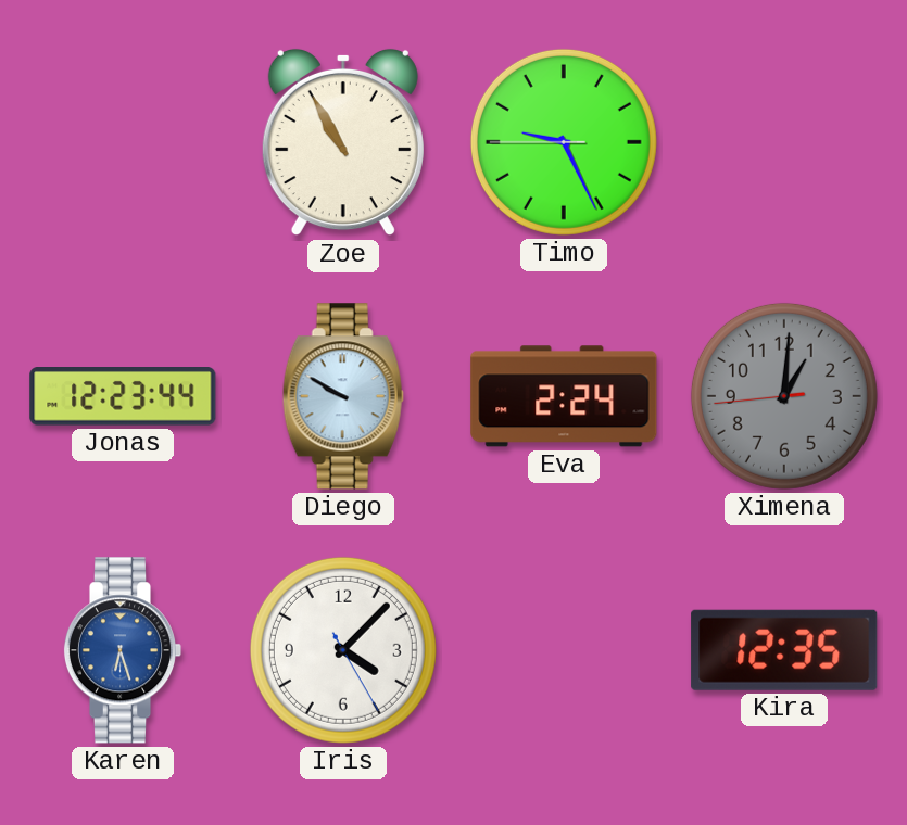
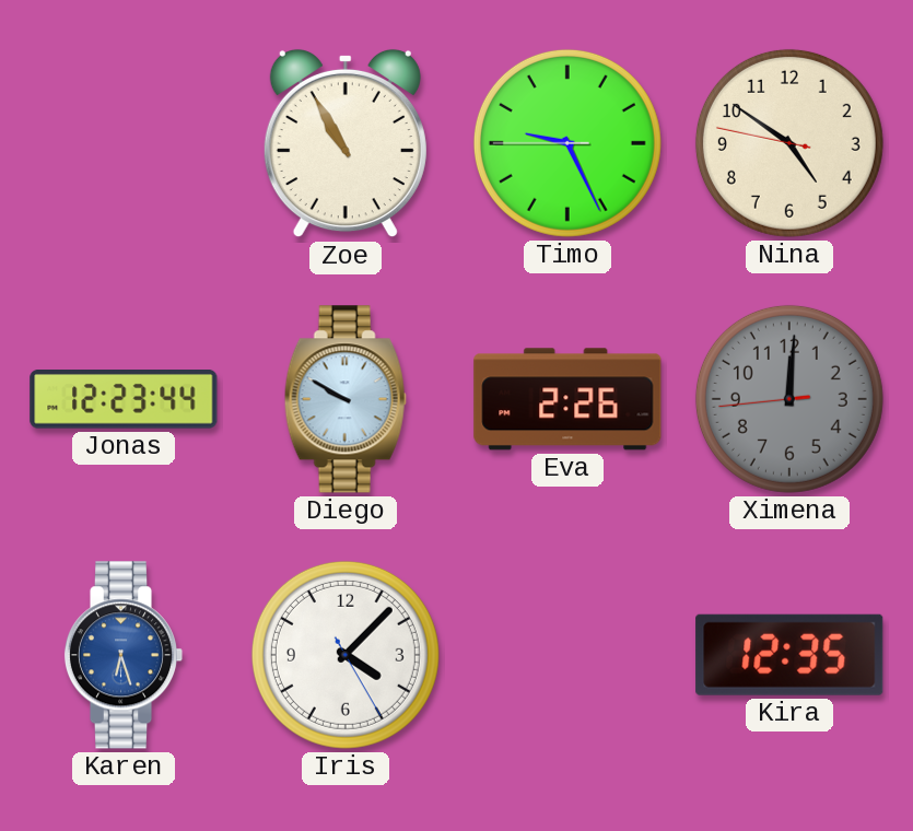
Nina: none -> 4:50 (789, 143)
Eva: 2:24 -> 2:26 (567, 399)
Ximena: 1:00 -> 12:00 (789, 399)
